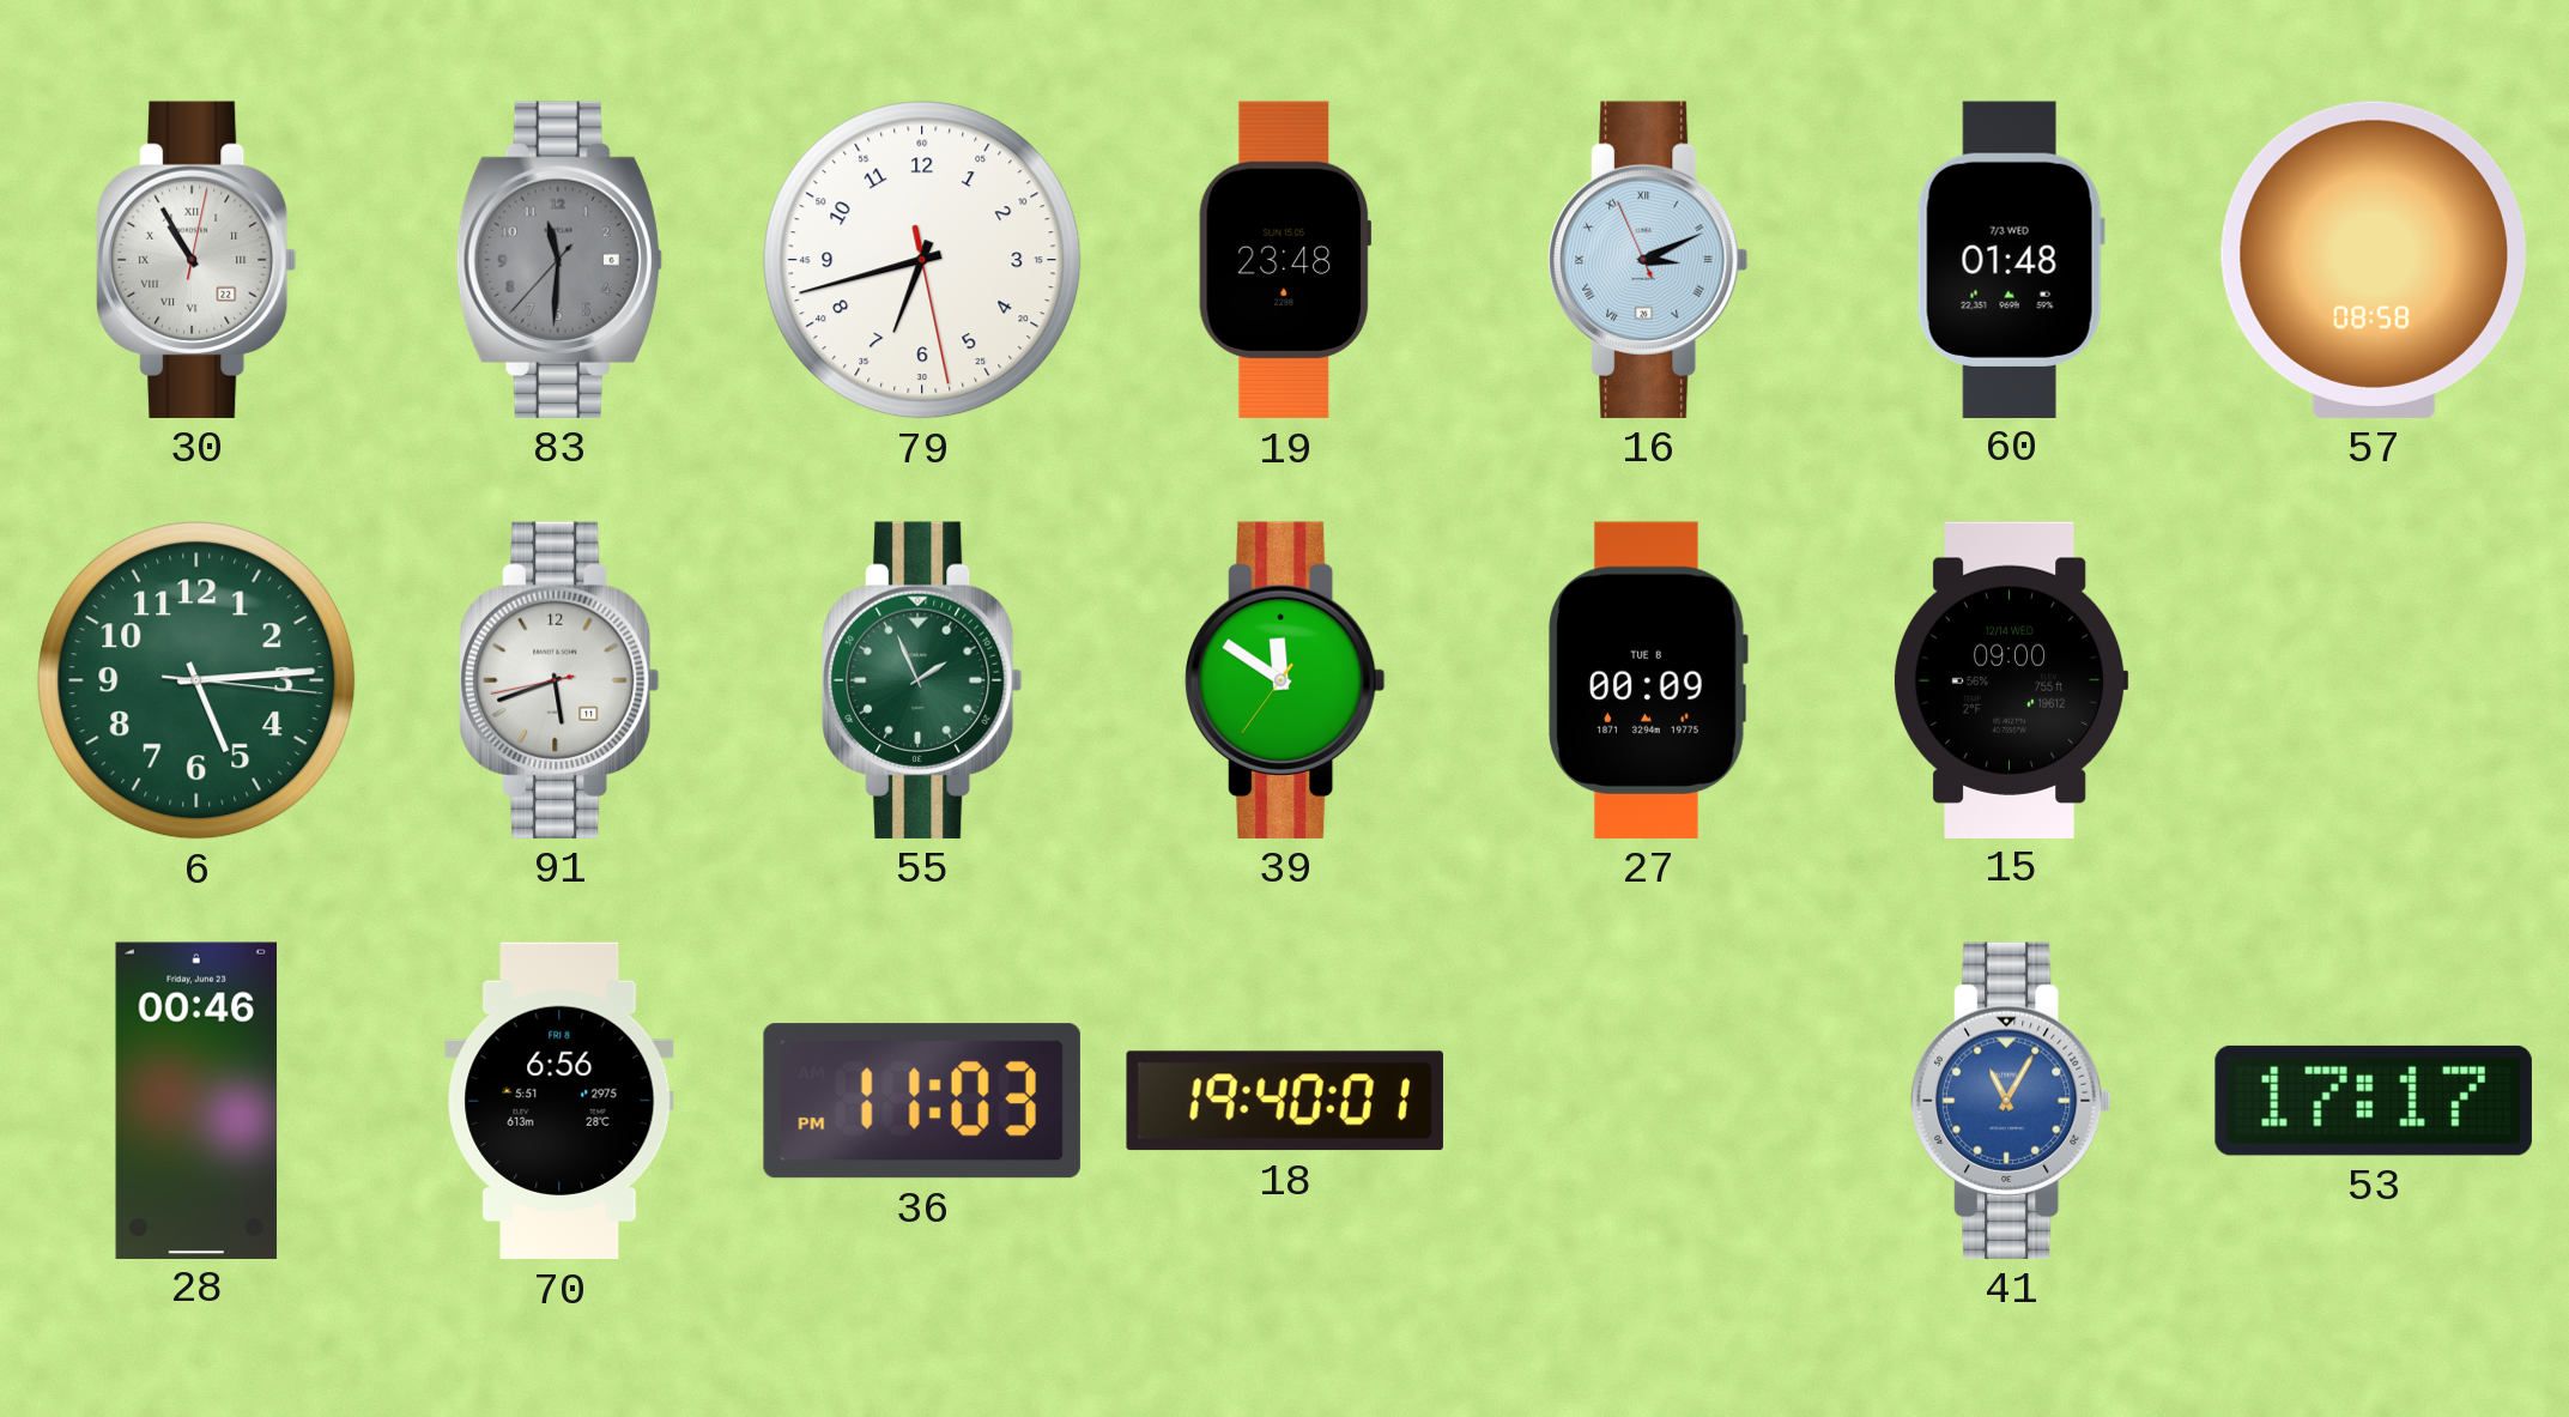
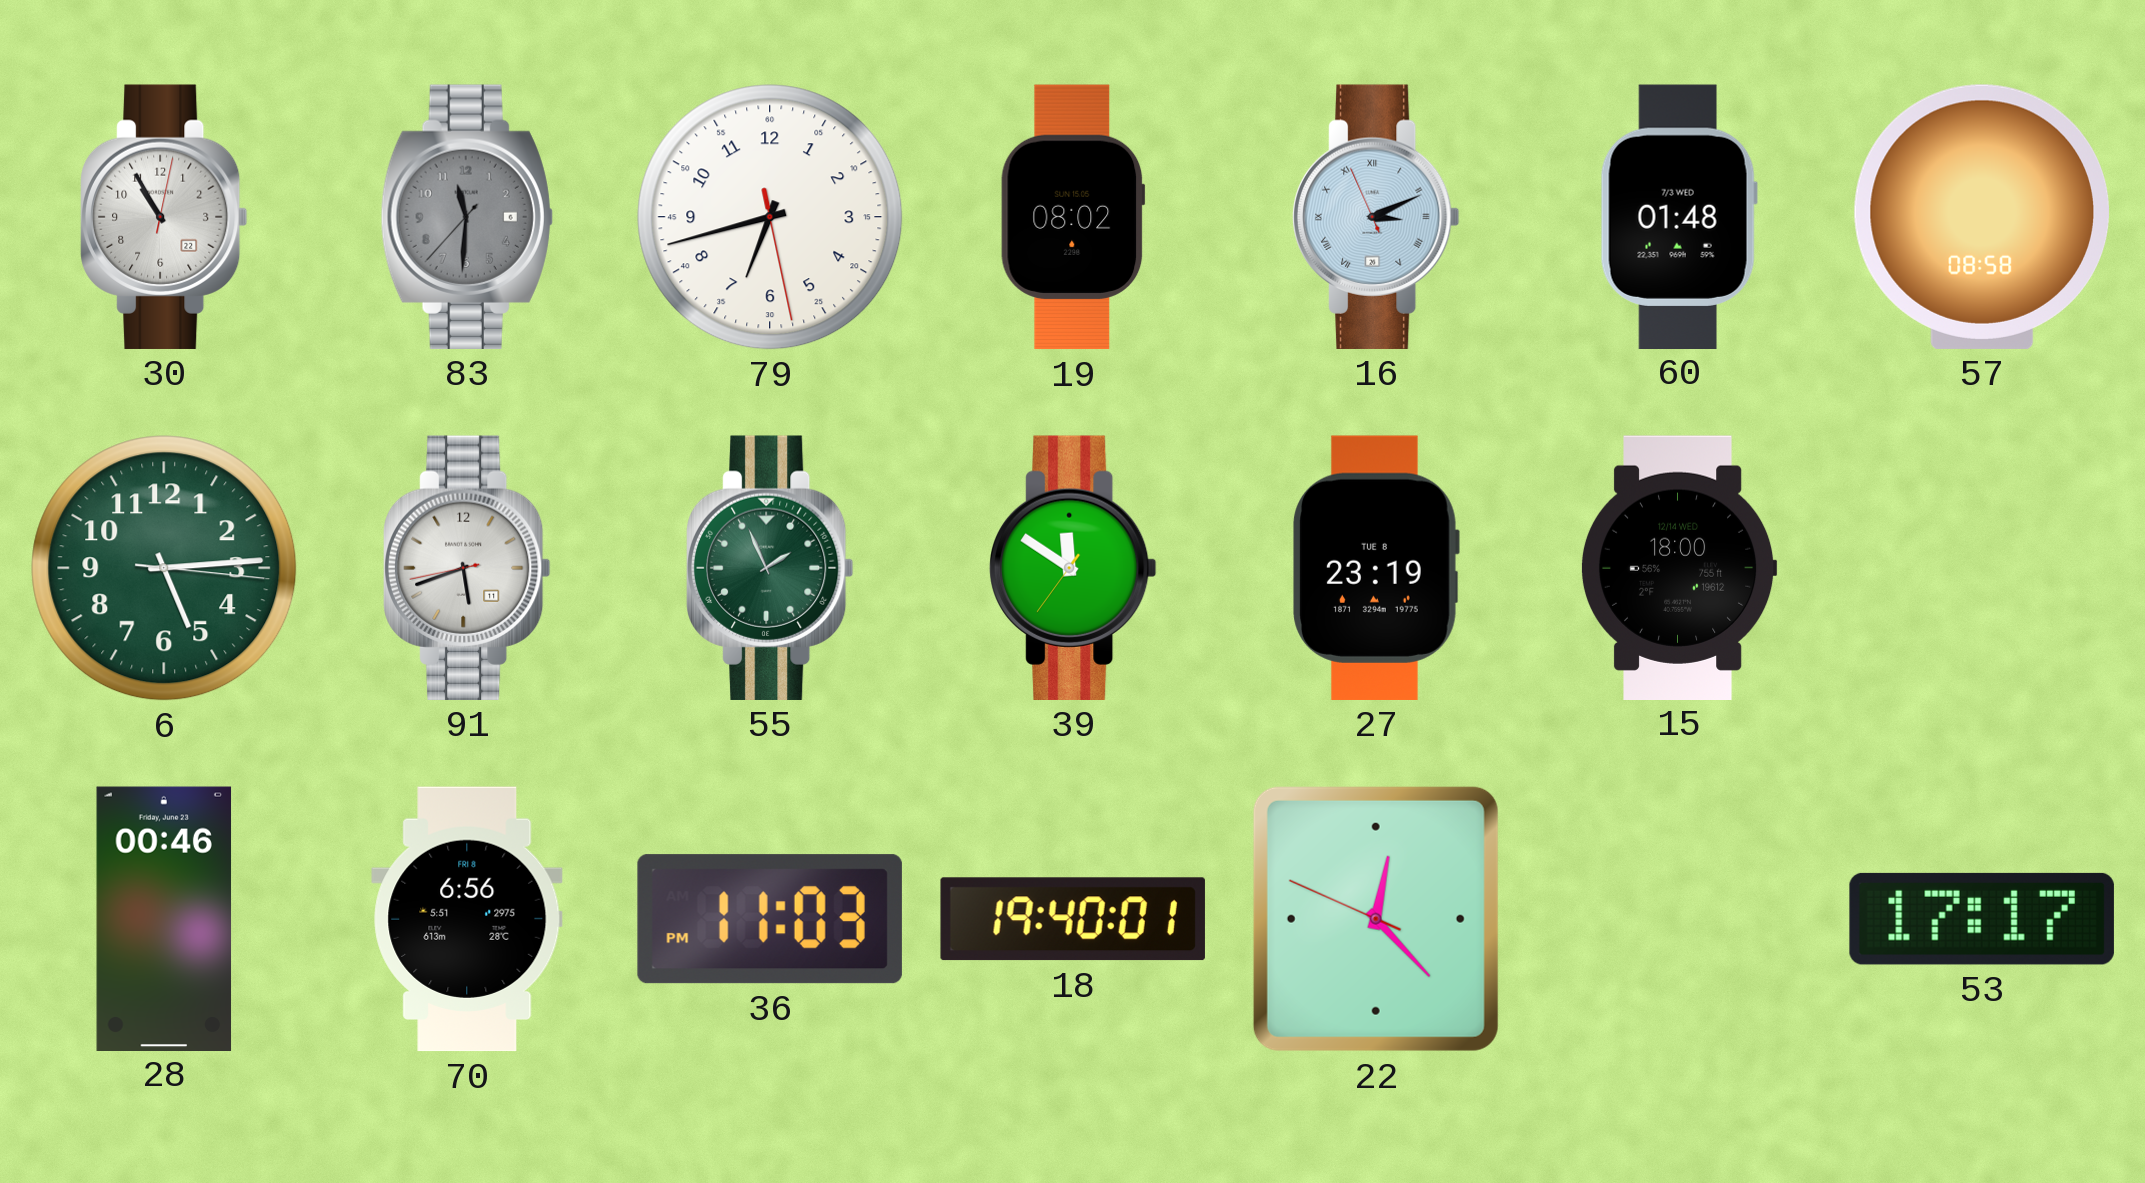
30 numerals: Roman -> Arabic (164, 217)
19: 23:48 -> 08:02 (1073, 217)
27: 00:09 -> 23:19 (1376, 568)
15: 09:00 -> 18:00 (1679, 567)
22: none -> 12:22 (1376, 919)
41: 11:05 -> none (2011, 1101)
